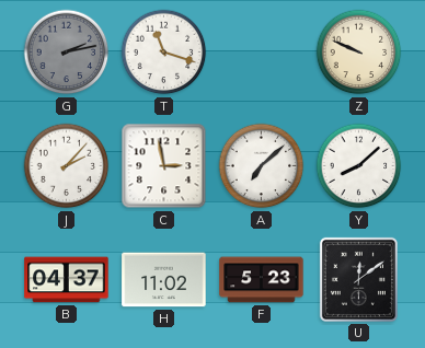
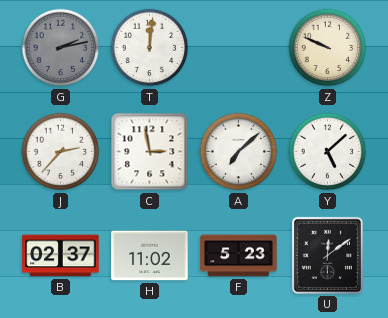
T: 11:18 -> 12:01 (150, 48)
J: 2:07 -> 2:37 (61, 152)
Y: 8:08 -> 5:08 (328, 152)
B: 04:37 -> 02:37 (61, 256)
